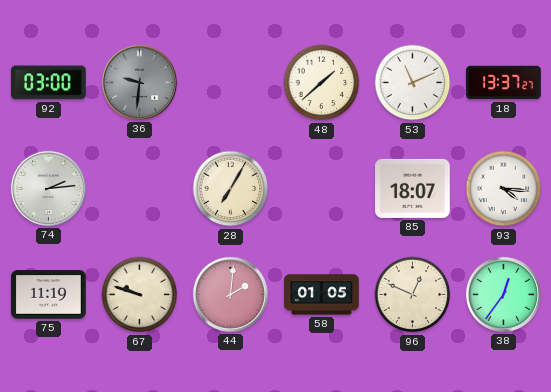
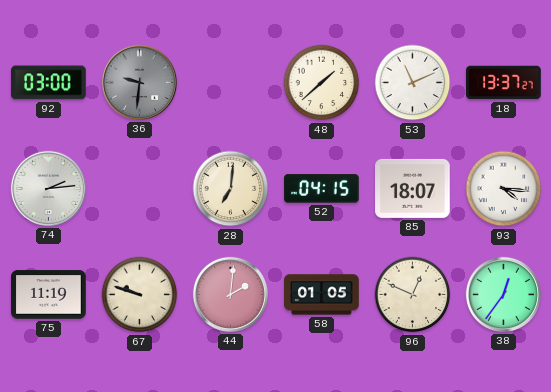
28: 7:05 -> 7:01 (231, 189)
52: none -> 04:15 (322, 189)
